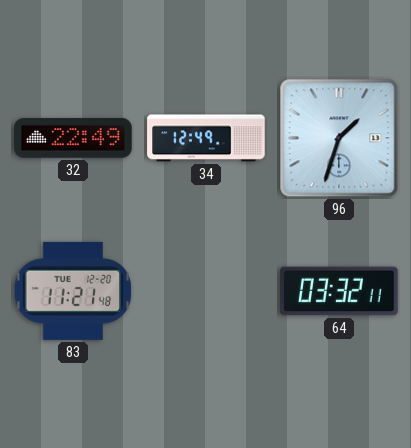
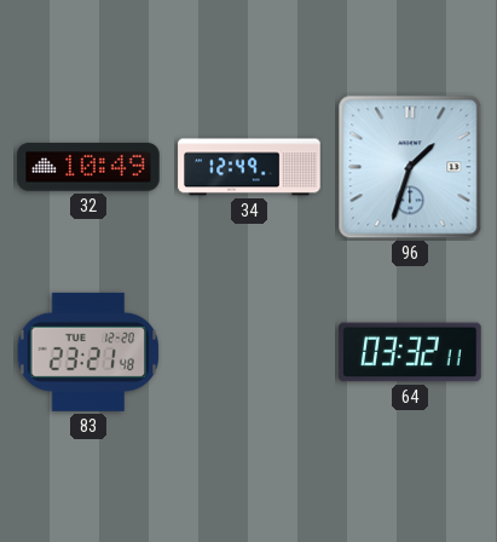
32: 22:49 -> 10:49 (88, 167)
83: 11:21 -> 23:21 (88, 352)
